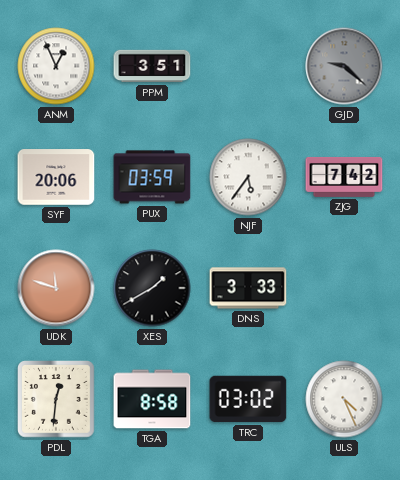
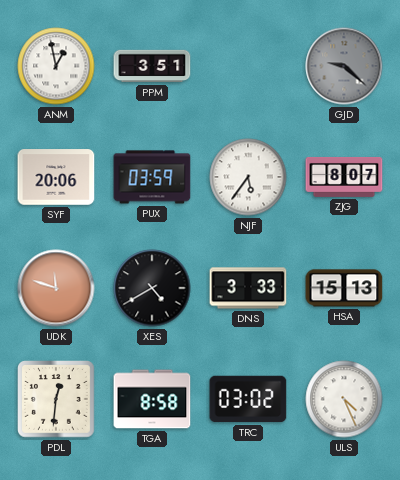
ANM: 12:56 -> 12:58 (56, 66)
ZJG: 7:42 -> 8:07 (344, 177)
XES: 1:40 -> 4:40 (152, 288)
HSA: none -> 15:13 (344, 288)
